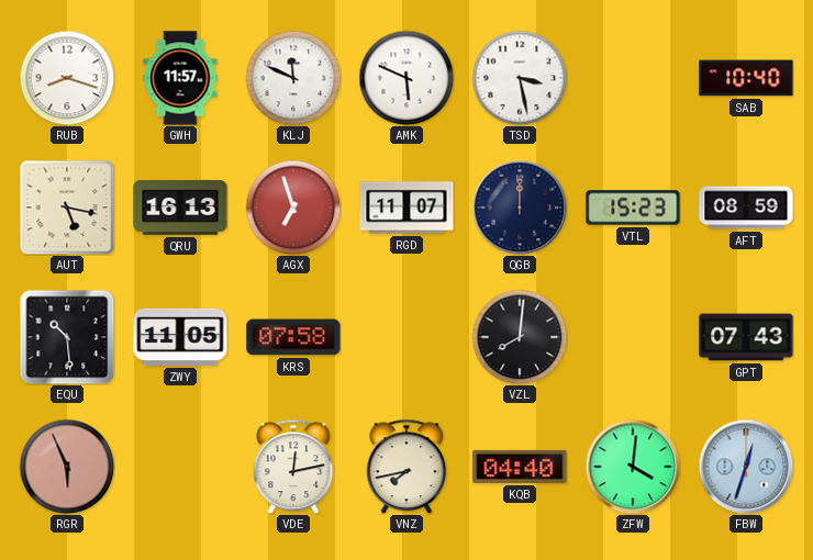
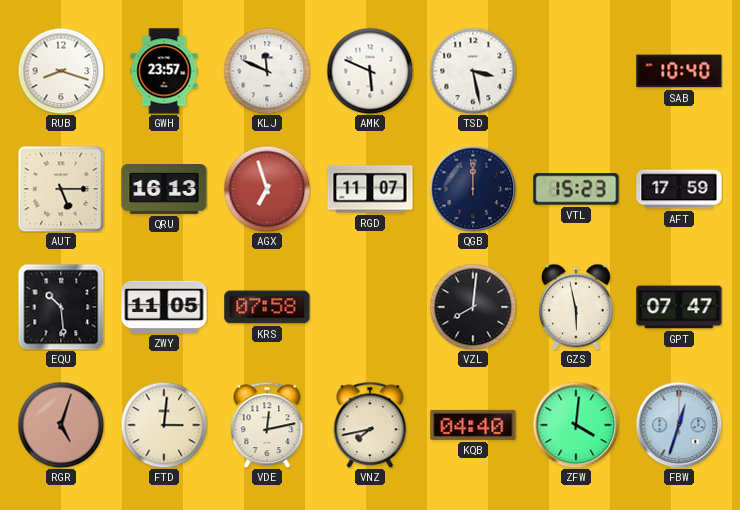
GWH: 11:57 -> 23:57 (164, 71)
AUT: 5:17 -> 5:15 (61, 189)
AFT: 08:59 -> 17:59 (679, 189)
GZS: none -> 5:58 (577, 307)
GPT: 07:43 -> 07:47 (679, 307)
RGR: 5:56 -> 5:03 (61, 425)
FTD: none -> 3:01 (164, 425)
